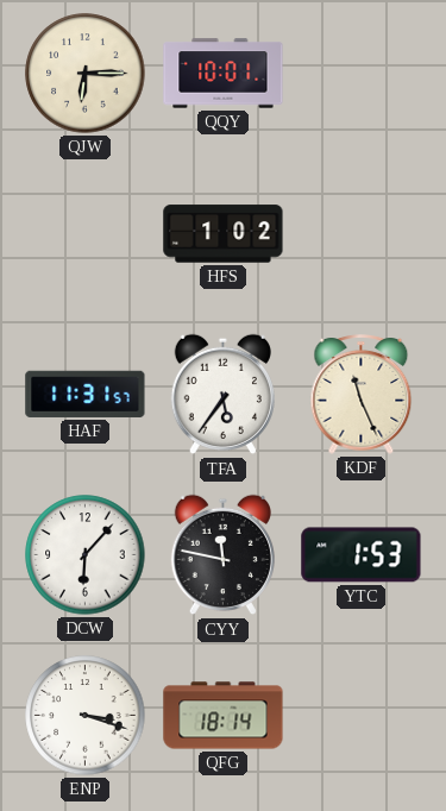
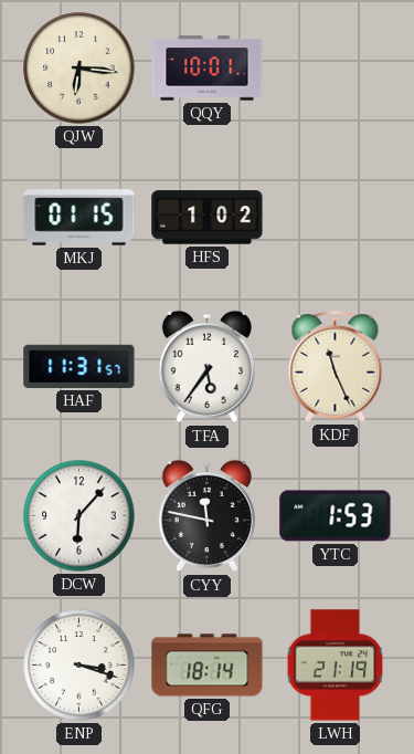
QJW: 6:15 -> 6:16 (79, 69)
MKJ: none -> 01:15 (79, 218)
LWH: none -> 21:19 (336, 666)
